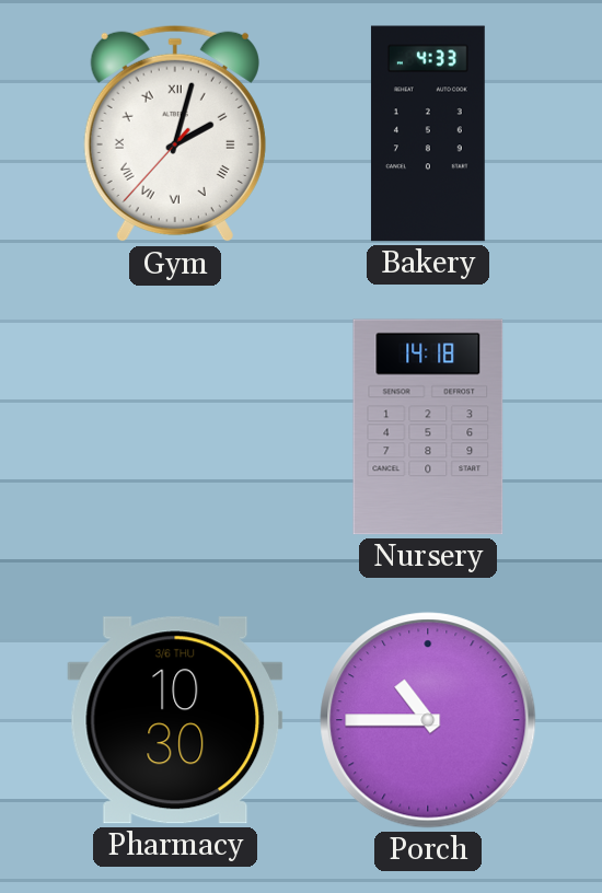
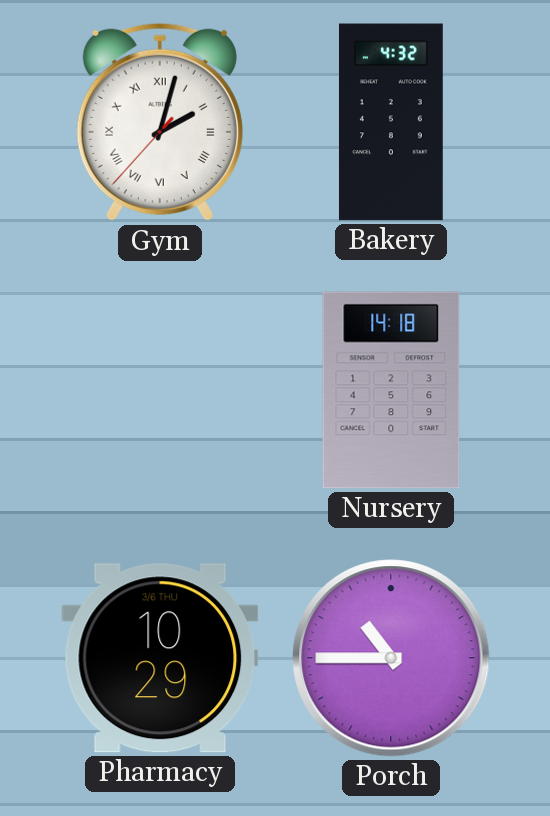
Bakery: 4:33 -> 4:32 (391, 122)
Pharmacy: 10:30 -> 10:29 (160, 658)
